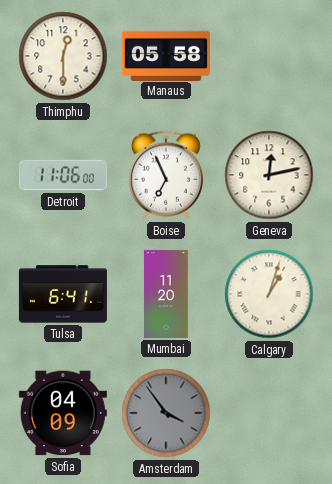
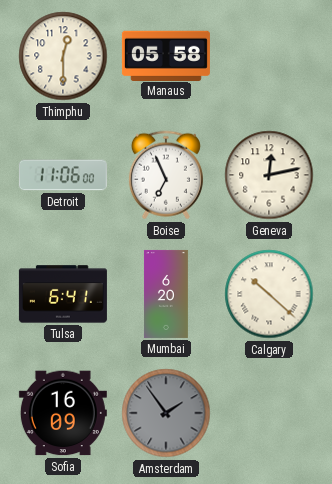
Mumbai: 11:20 -> 6:20 (166, 294)
Calgary: 1:03 -> 10:22 (269, 294)
Sofia: 04:09 -> 16:09 (63, 413)
Amsterdam: 3:54 -> 1:54 (166, 413)
